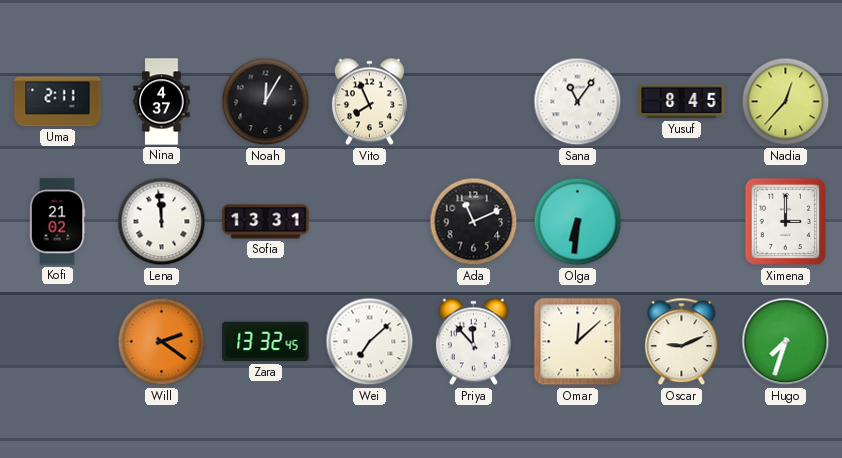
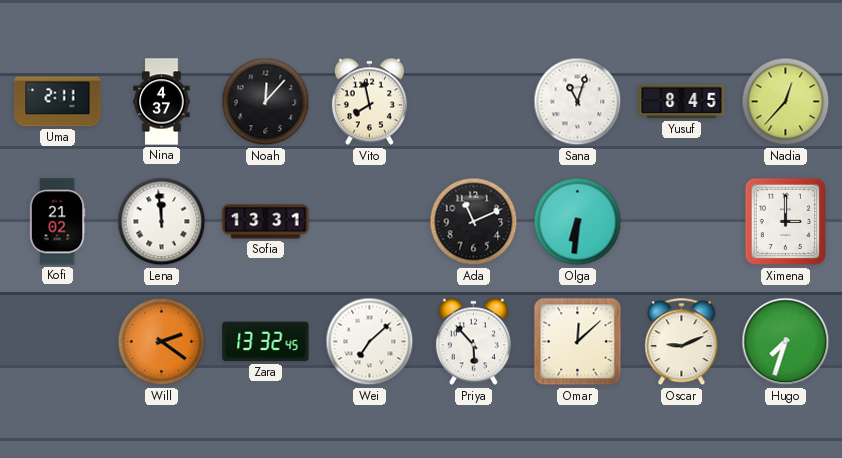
Noah: 12:05 -> 12:07 (266, 102)
Vito: 7:56 -> 7:58 (369, 102)
Sana: 11:06 -> 11:03 (578, 102)
Priya: 11:53 -> 5:53 (473, 342)
